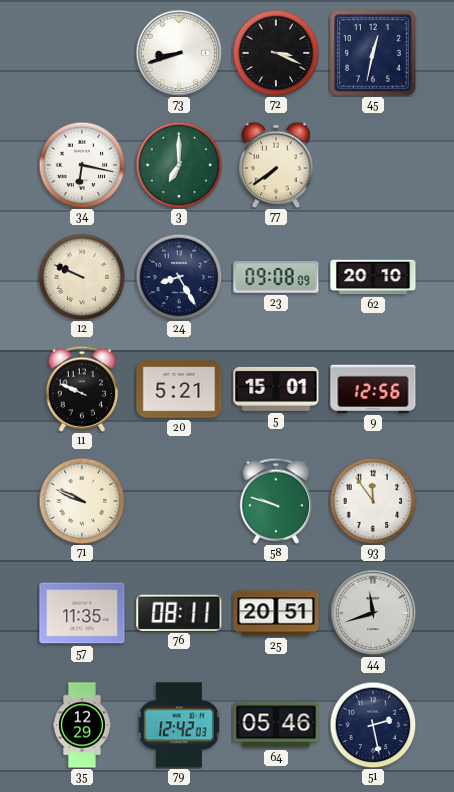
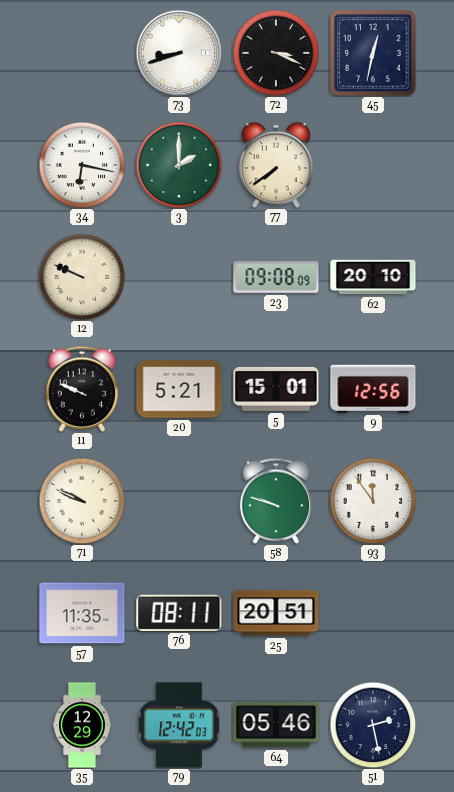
3: 7:00 -> 2:00 (179, 165)
24: 8:25 -> none (179, 277)
44: 11:42 -> none (373, 613)
